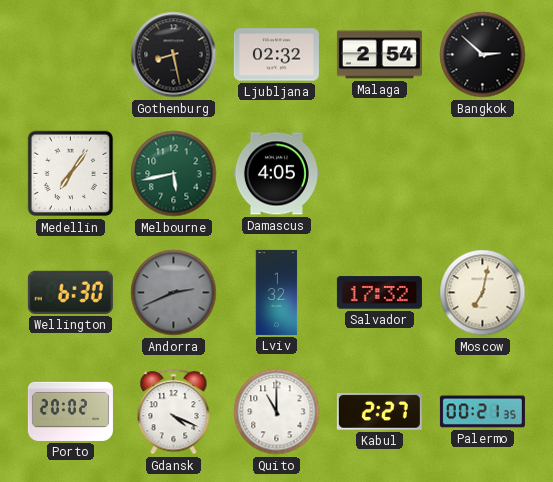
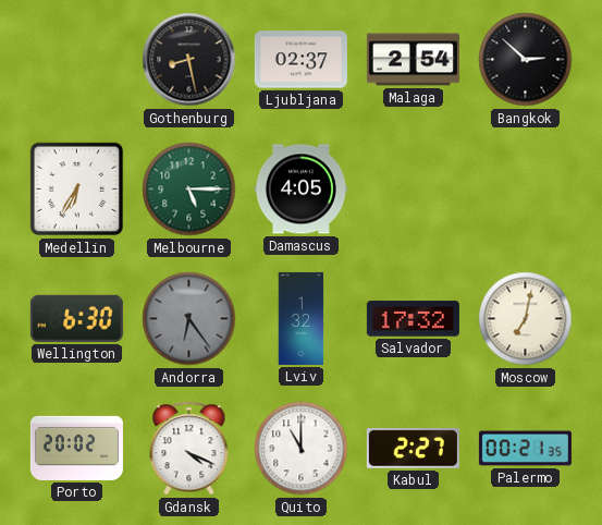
Ljubljana: 02:32 -> 02:37 (300, 60)
Medellin: 7:06 -> 6:35 (77, 190)
Melbourne: 5:43 -> 5:15 (189, 190)
Andorra: 2:41 -> 6:24 (189, 319)
